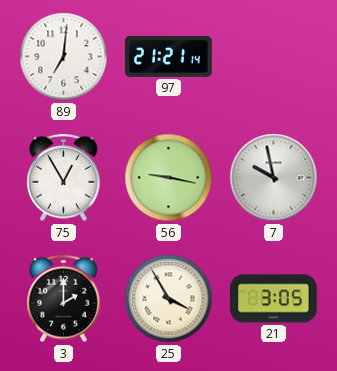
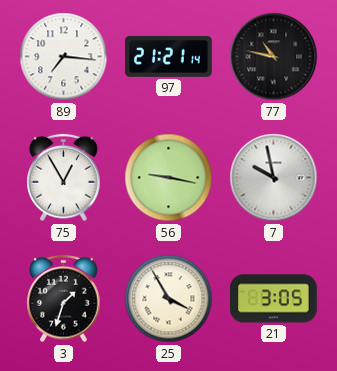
89: 7:01 -> 7:16 (64, 57)
77: none -> 10:47 (274, 57)
3: 2:00 -> 1:33 (64, 299)
